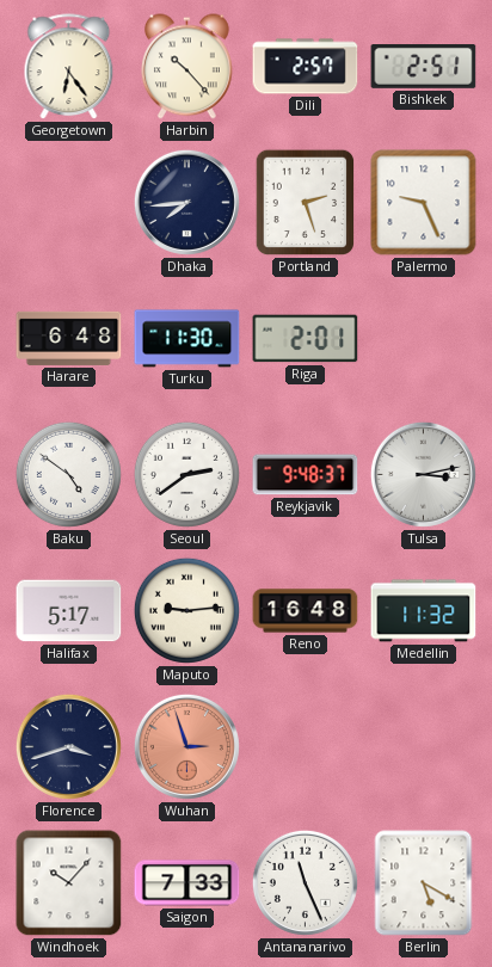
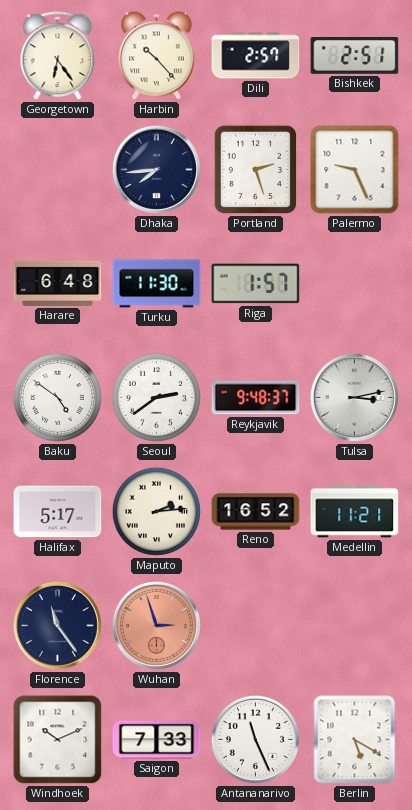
Riga: 2:01 -> 1:57 (256, 284)
Maputo: 9:14 -> 2:14 (156, 511)
Reno: 16:48 -> 16:52 (256, 512)
Medellin: 11:32 -> 11:21 (355, 512)
Florence: 3:42 -> 11:24 (57, 625)
Windhoek: 10:07 -> 10:11 (58, 740)
